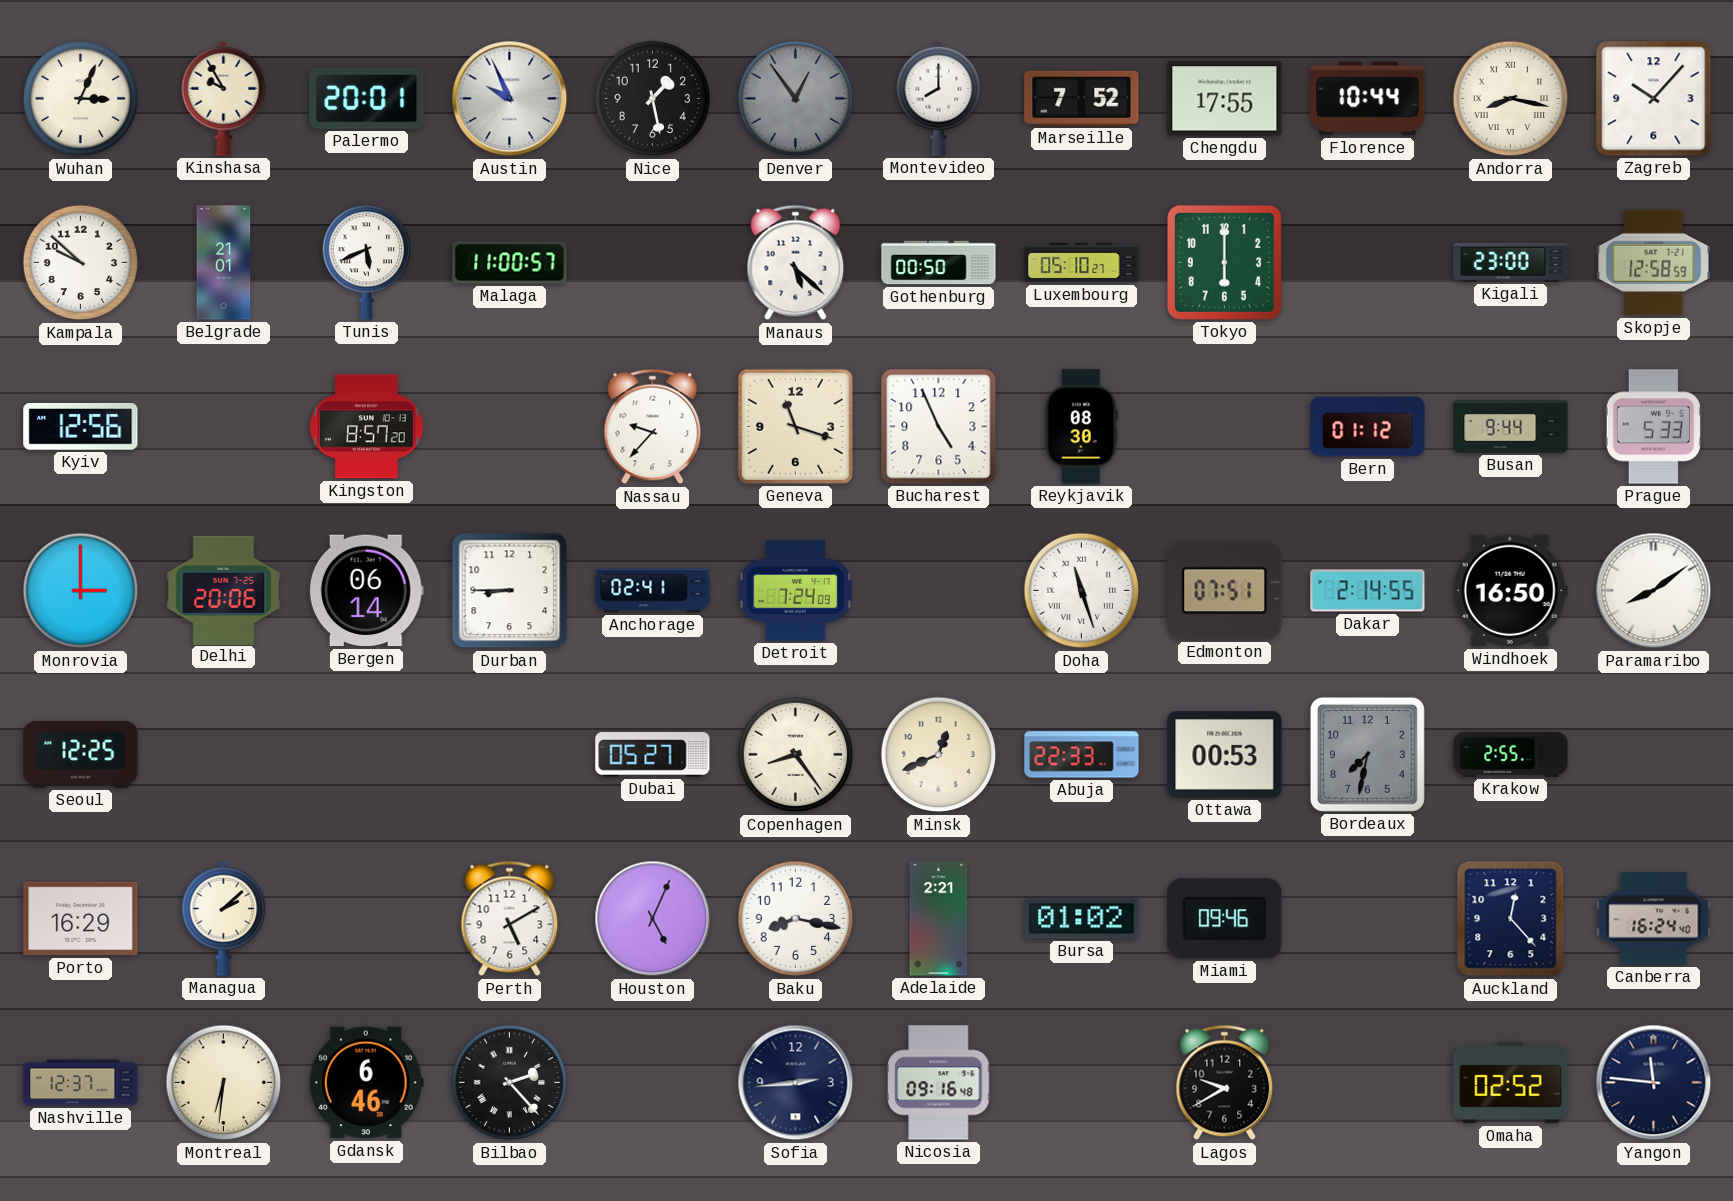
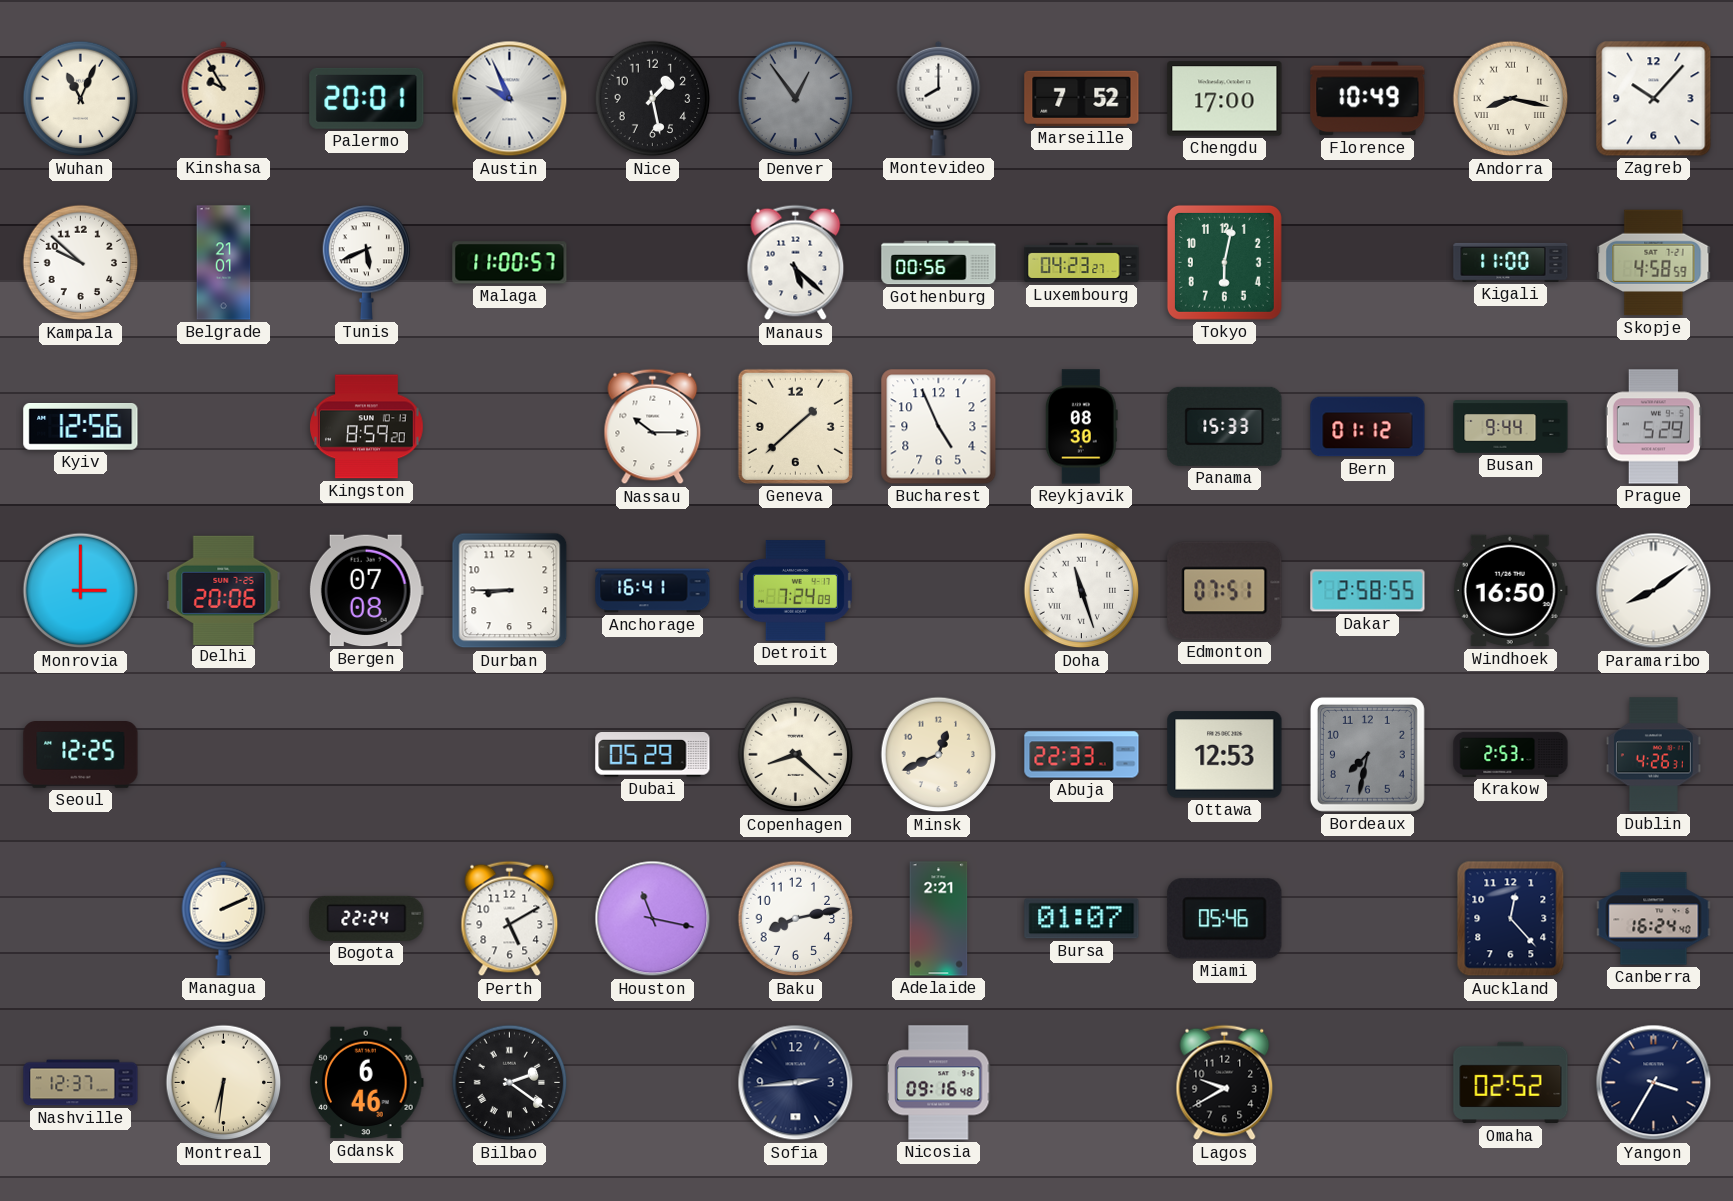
Wuhan: 3:04 -> 11:04 (81, 99)
Chengdu: 17:55 -> 17:00 (1225, 99)
Florence: 10:44 -> 10:49 (1368, 99)
Gothenburg: 00:50 -> 00:56 (939, 263)
Luxembourg: 05:10 -> 04:23 (1082, 263)
Tokyo: 6:00 -> 6:02 (1224, 262)
Kigali: 23:00 -> 11:00 (1511, 262)
Skopje: 12:58 -> 4:58 (1654, 263)
Kingston: 8:57 -> 8:59 (367, 427)
Nassau: 9:37 -> 10:15 (653, 427)
Geneva: 11:18 -> 1:38 (795, 426)
Panama: none -> 15:33 (1225, 426)
Prague: 5:33 -> 5:29 (1653, 427)
Bergen: 06:14 -> 07:08 (366, 591)
Anchorage: 02:41 -> 16:41 (653, 591)
Dakar: 2:14 -> 2:58 (1368, 591)
Dubai: 05:27 -> 05:29 (653, 755)
Copenhagen: 8:24 -> 8:22 (796, 755)
Ottawa: 00:53 -> 12:53 (1225, 755)
Krakow: 2:55 -> 2:53 (1511, 754)
Dublin: none -> 4:26 (1653, 755)
Porto: 16:29 -> none (81, 919)
Managua: 2:08 -> 2:11 (224, 918)
Bogota: none -> 22:24 (367, 918)
Houston: 5:04 -> 11:17 (653, 919)
Baku: 8:17 -> 8:13 (796, 919)
Bursa: 01:02 -> 01:07 (1082, 919)
Miami: 09:46 -> 05:46 (1225, 919)
Bilbao: 2:23 -> 2:21 (510, 1083)
Yangon: 11:46 -> 3:35 (1654, 1083)
